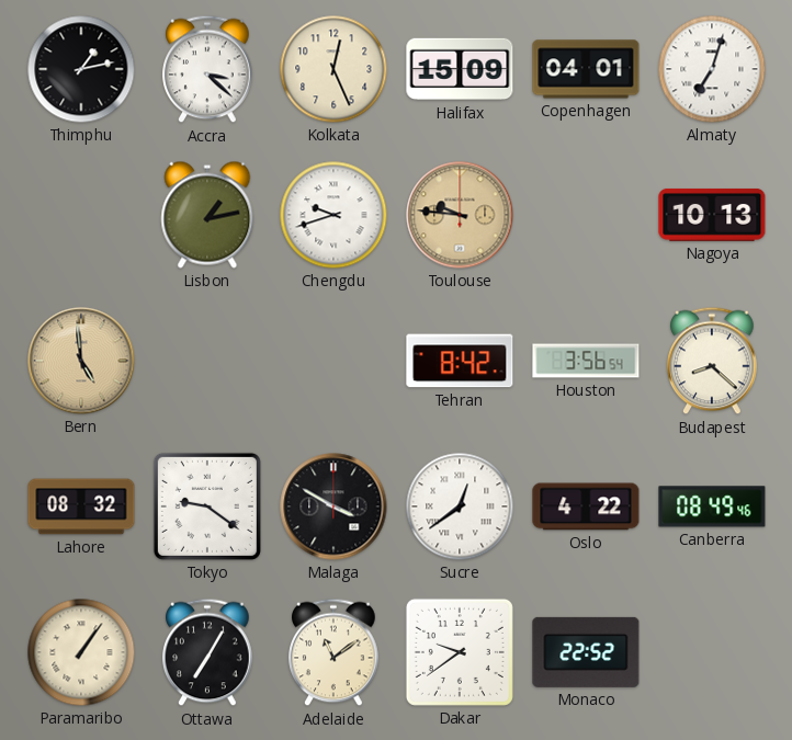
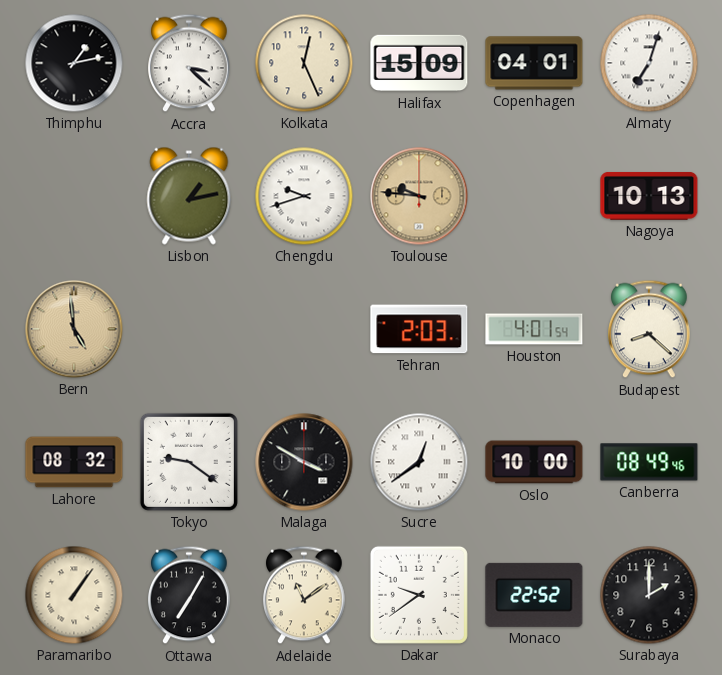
Tehran: 8:42 -> 2:03 (419, 329)
Houston: 3:56 -> 4:01 (534, 329)
Oslo: 4:22 -> 10:00 (534, 462)
Surabaya: none -> 2:00 (649, 595)
